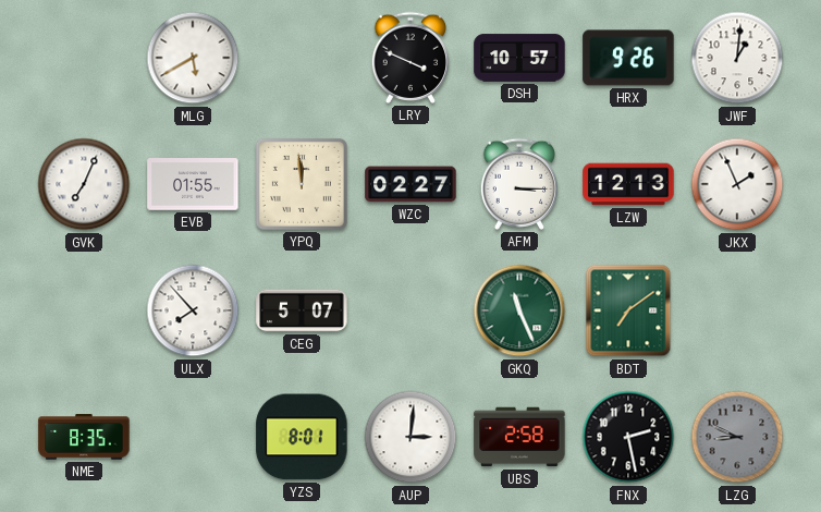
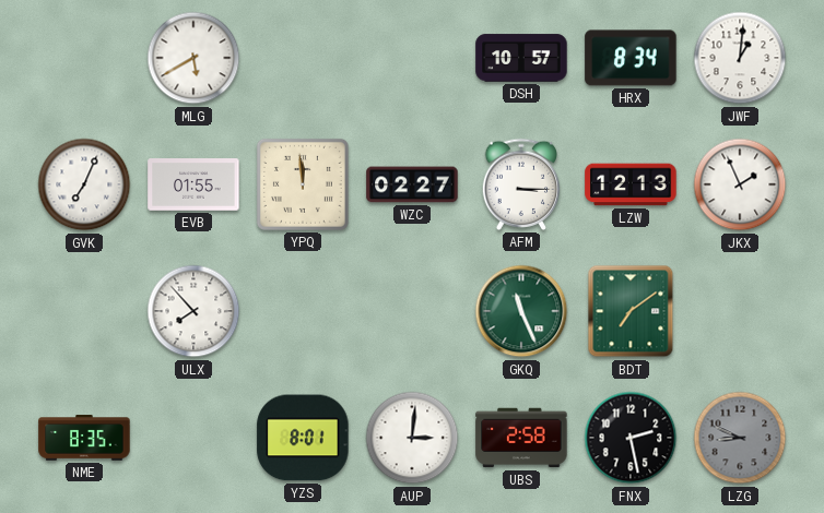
LRY: 3:49 -> none (410, 58)
HRX: 9:26 -> 8:34 (631, 58)
CEG: 5:07 -> none (302, 310)
